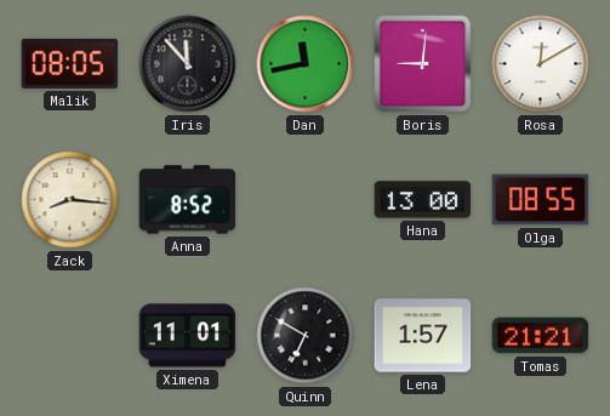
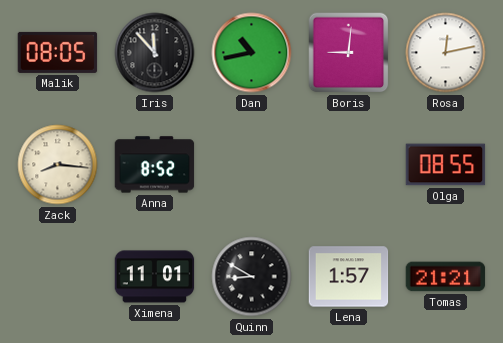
Dan: 11:43 -> 10:43 (252, 53)
Rosa: 12:10 -> 12:13 (446, 53)
Hana: 13:00 -> none (423, 200)
Quinn: 6:50 -> 8:50 (252, 277)
